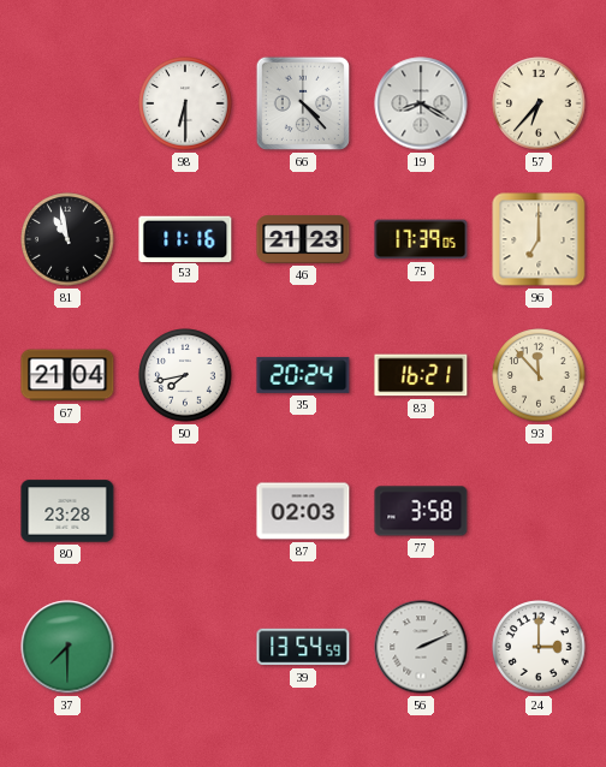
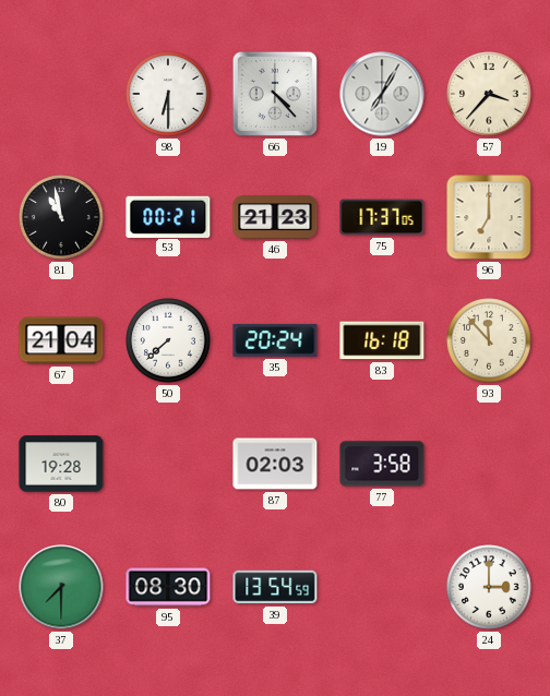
19: 8:20 -> 7:05 (382, 94)
57: 6:37 -> 3:37 (489, 94)
53: 11:16 -> 00:21 (168, 216)
75: 17:39 -> 17:37 (382, 217)
50: 7:43 -> 7:38 (168, 340)
83: 16:21 -> 16:18 (382, 340)
80: 23:28 -> 19:28 (61, 464)
95: none -> 08:30 (168, 587)
56: 2:11 -> none (421, 647)
